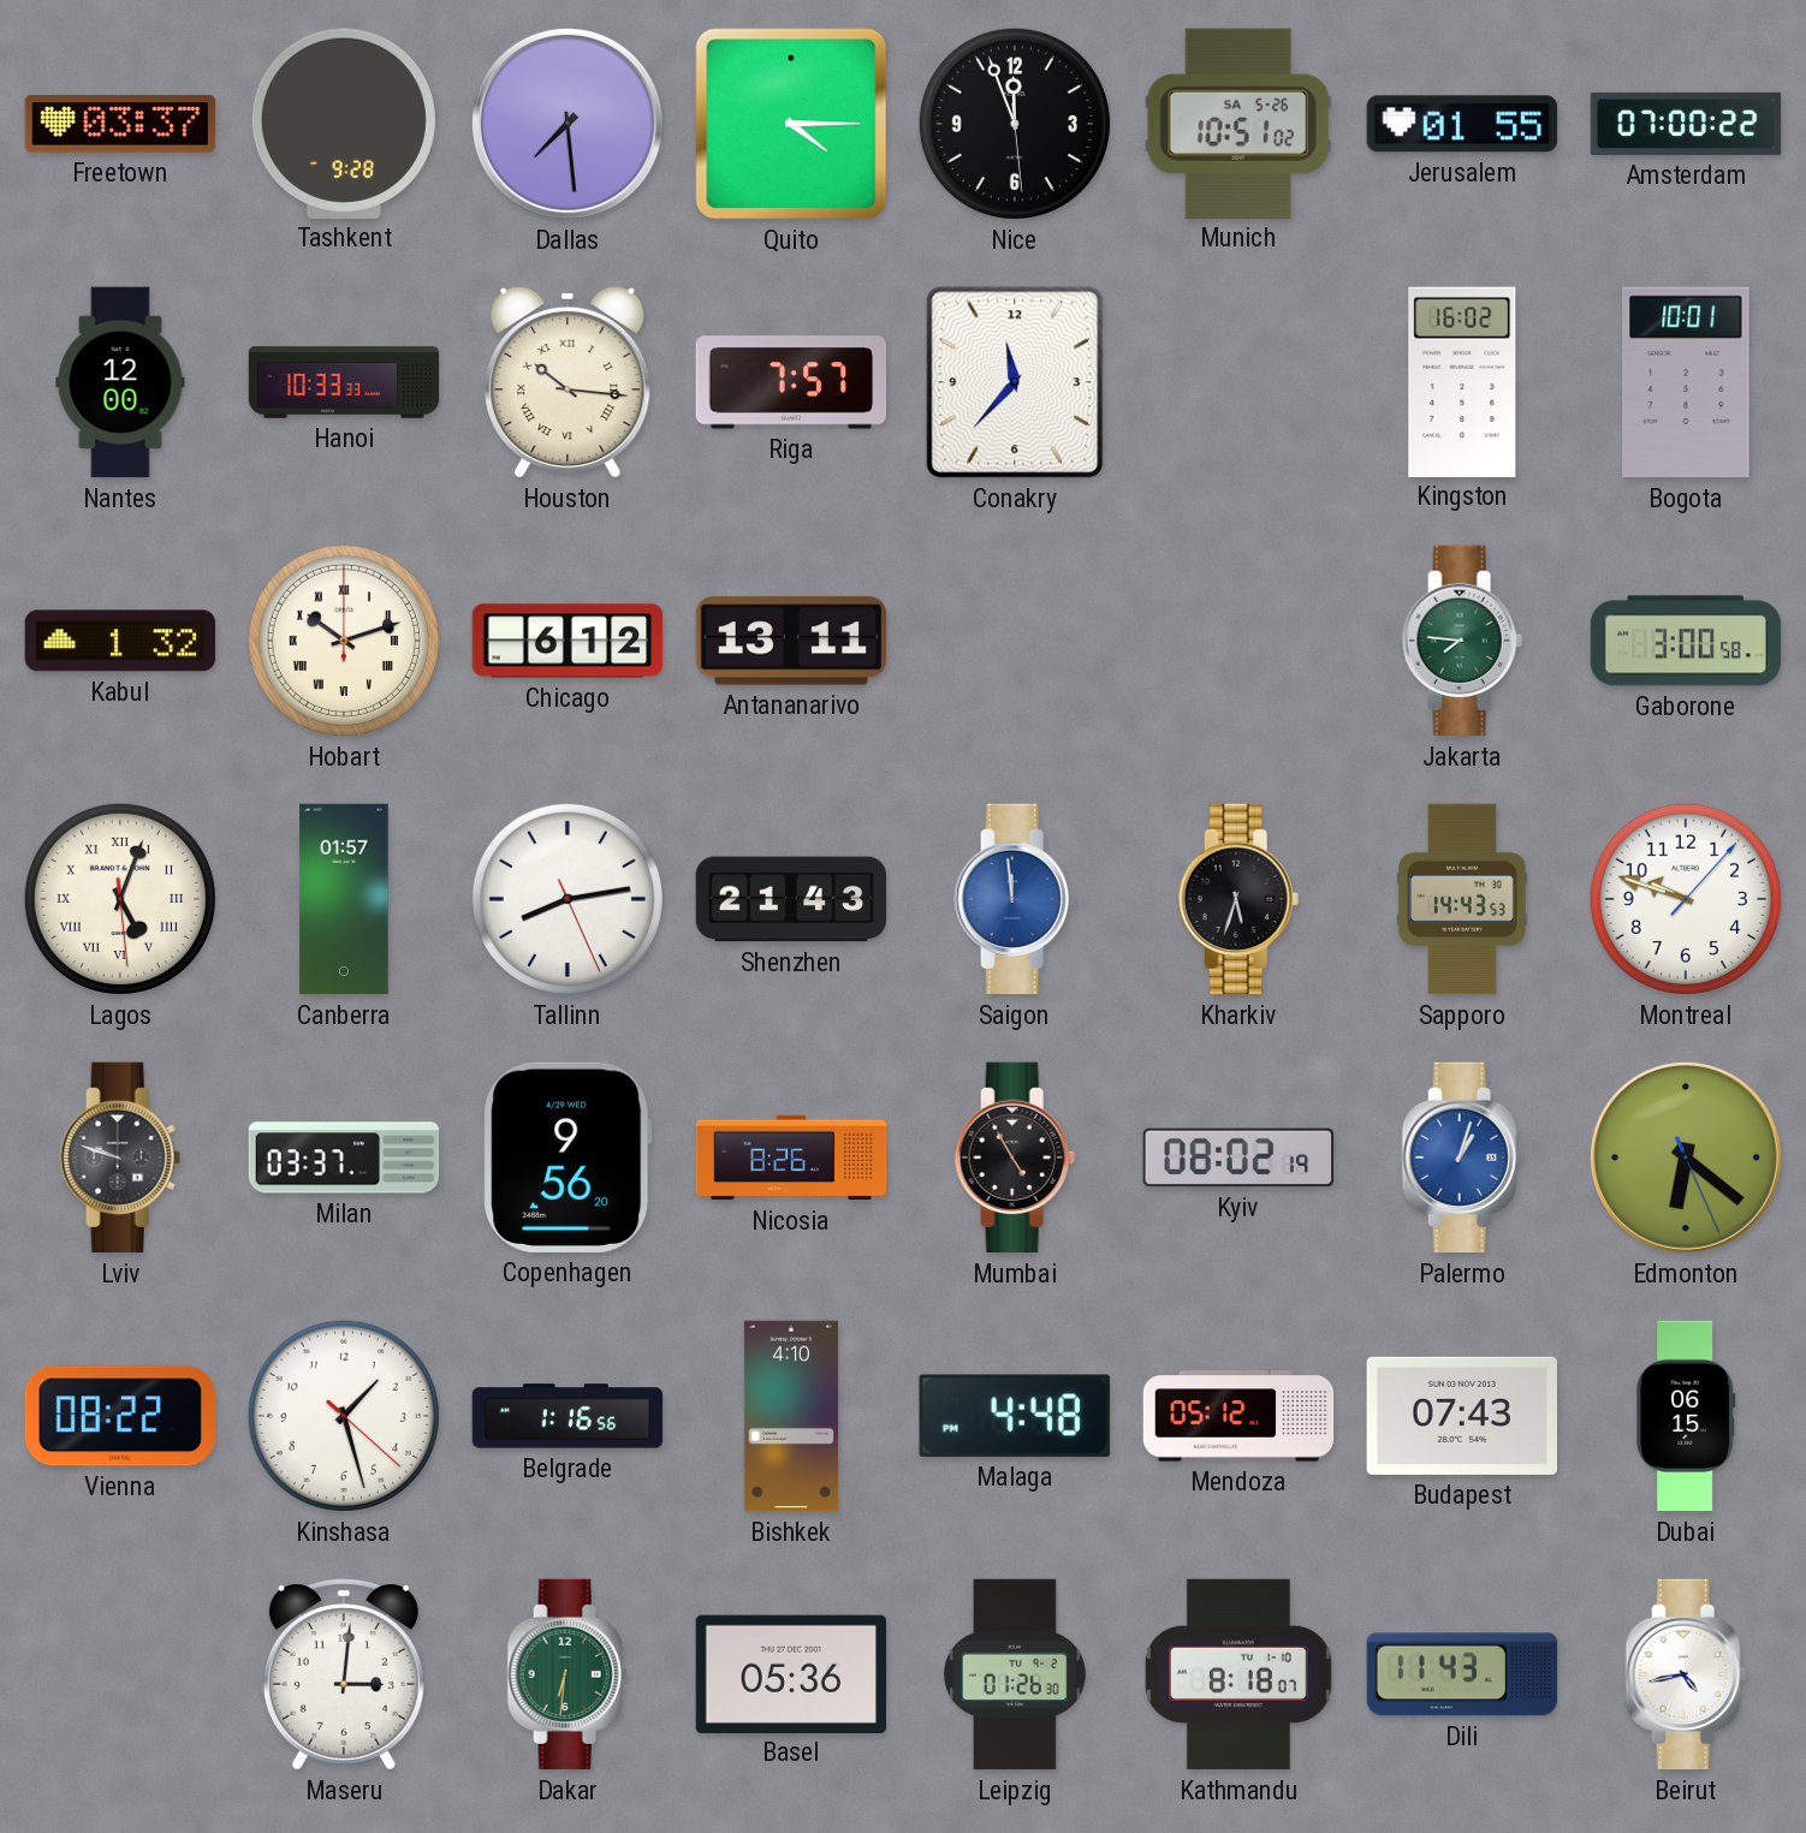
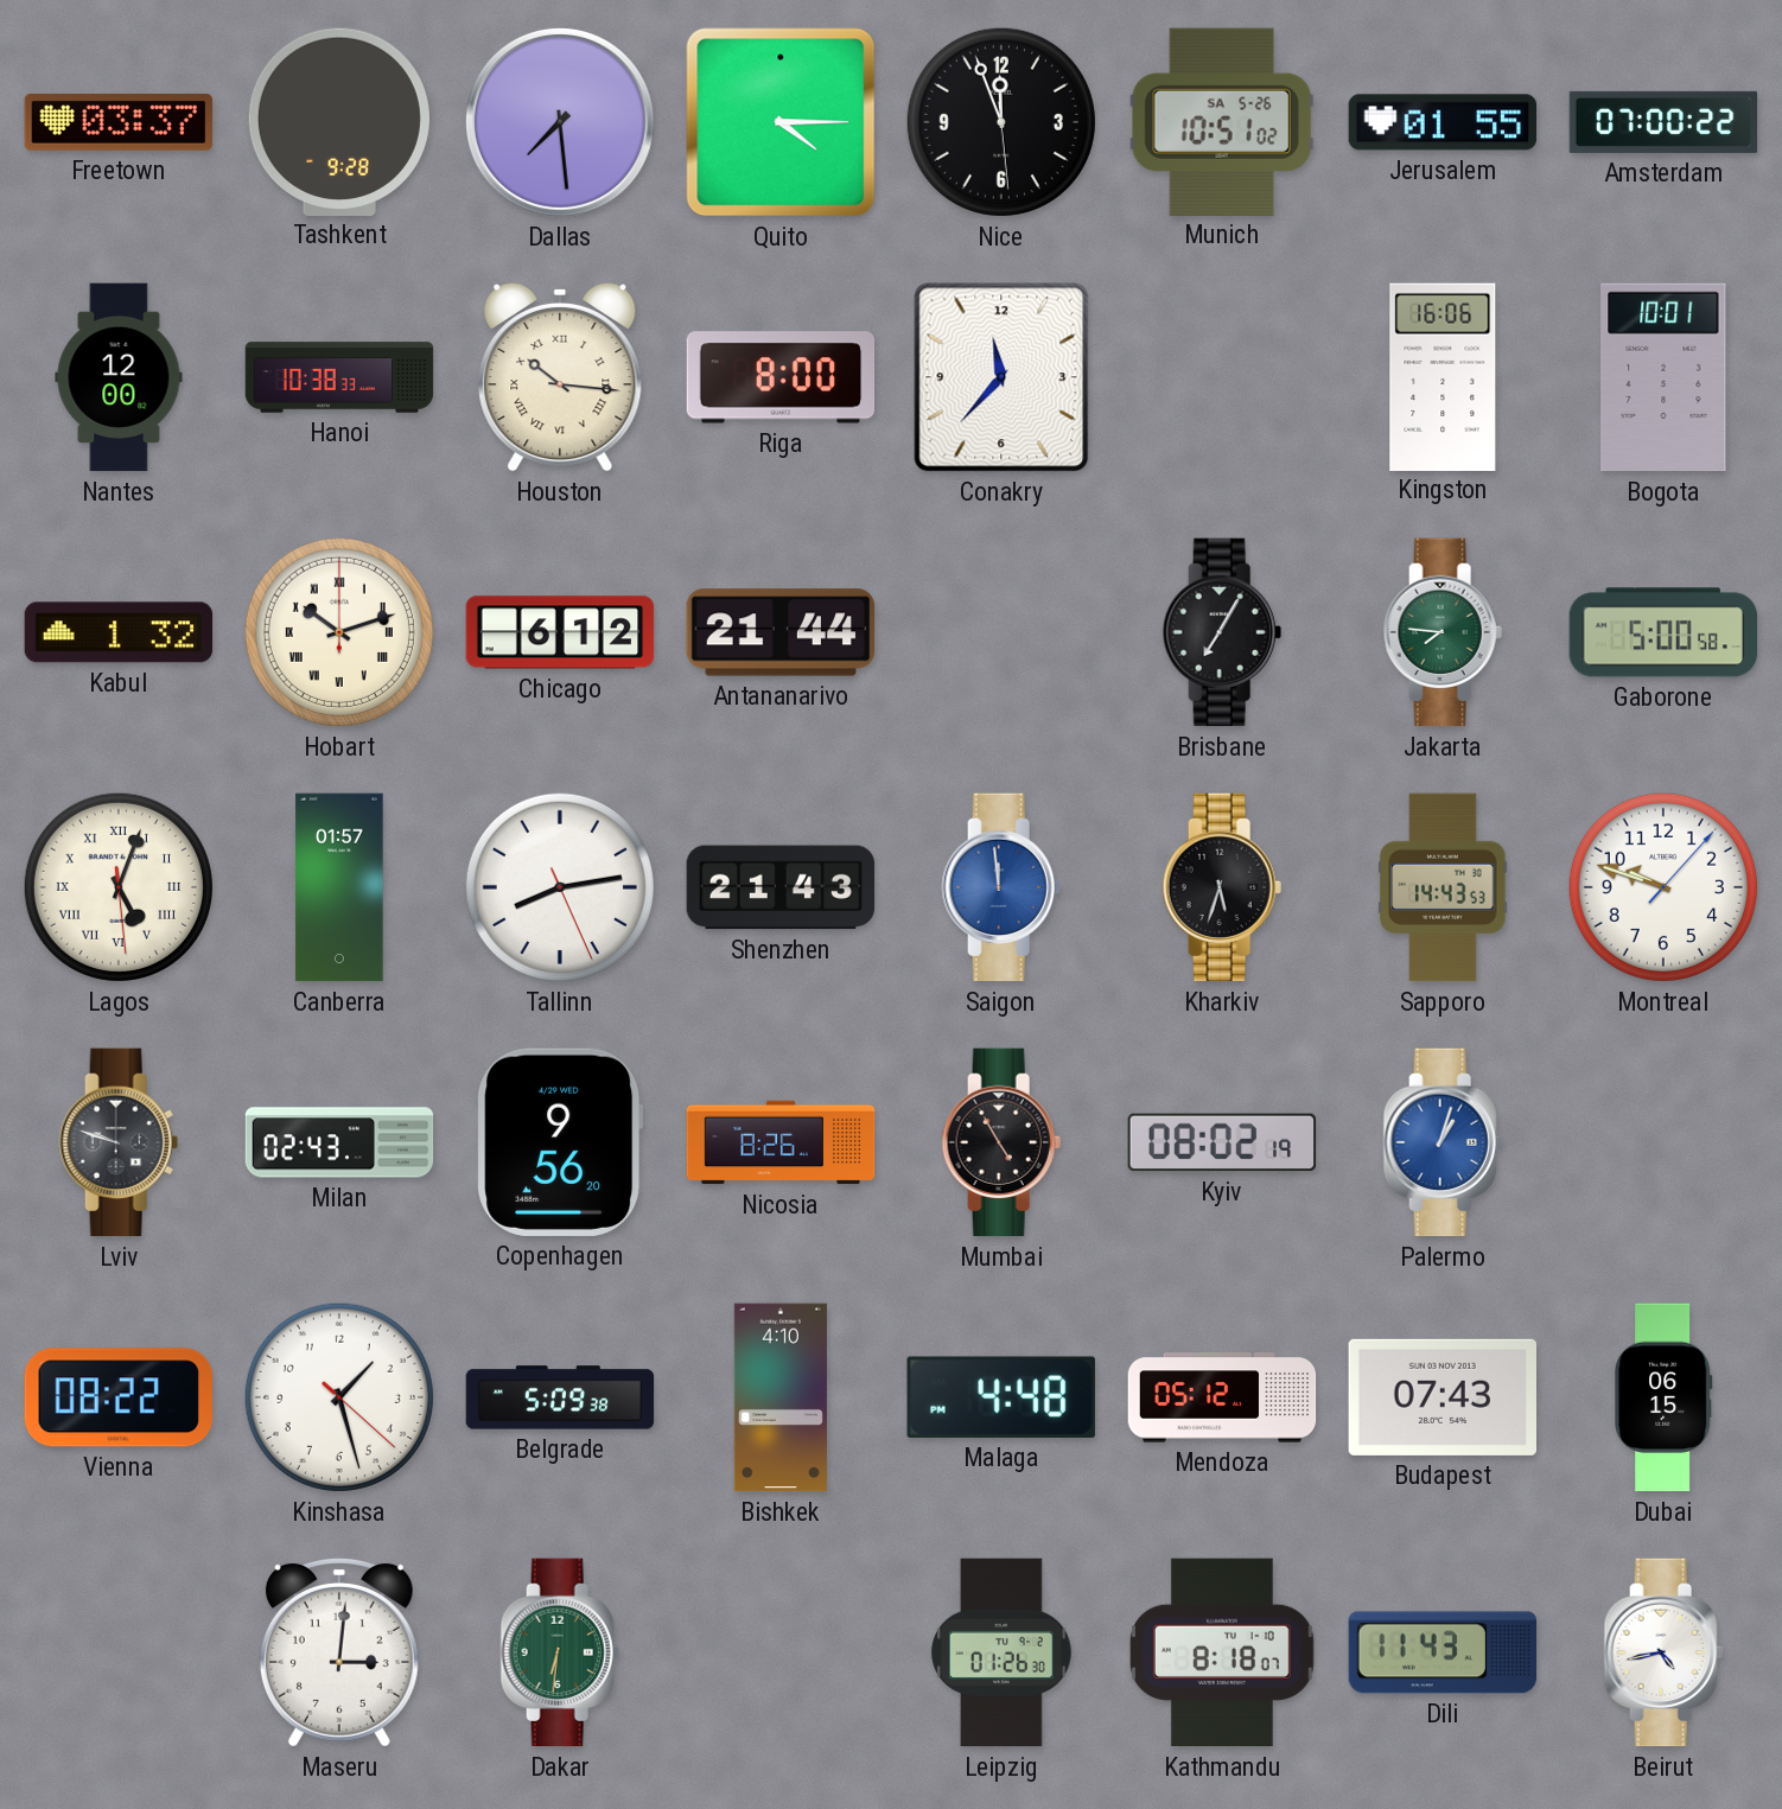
Hanoi: 10:33 -> 10:38 (339, 377)
Riga: 7:57 -> 8:00 (781, 377)
Kingston: 16:02 -> 16:06 (1443, 376)
Antananarivo: 13:11 -> 21:44 (781, 632)
Brisbane: none -> 7:05 (1222, 632)
Gaborone: 3:00 -> 5:00 (1663, 632)
Milan: 03:37 -> 02:43 (339, 1142)
Edmonton: 6:21 -> none (1686, 1157)
Belgrade: 1:16 -> 5:09 (560, 1397)
Basel: 05:36 -> none (790, 1673)
